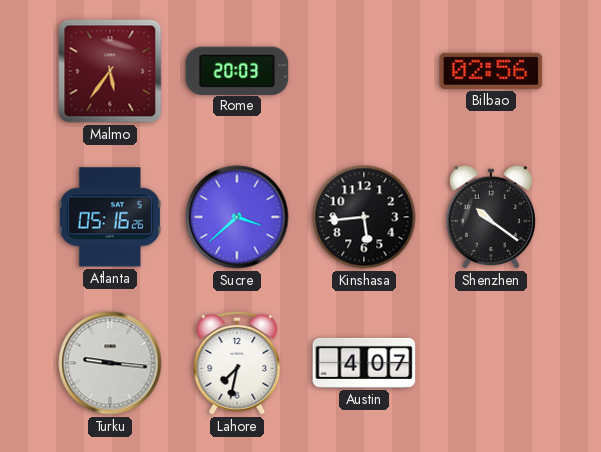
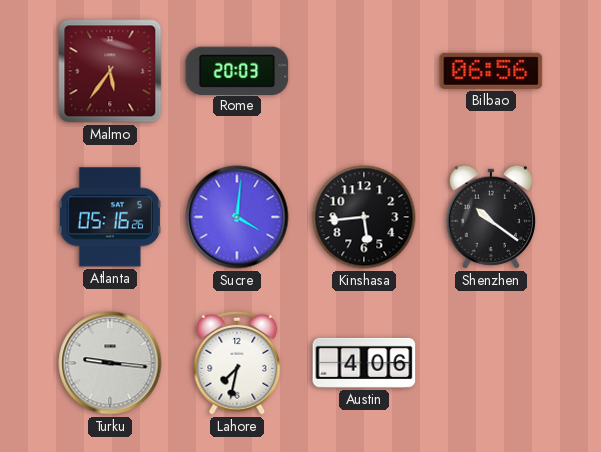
Bilbao: 02:56 -> 06:56 (491, 71)
Sucre: 3:38 -> 4:01 (237, 217)
Austin: 4:07 -> 4:06 (364, 363)
